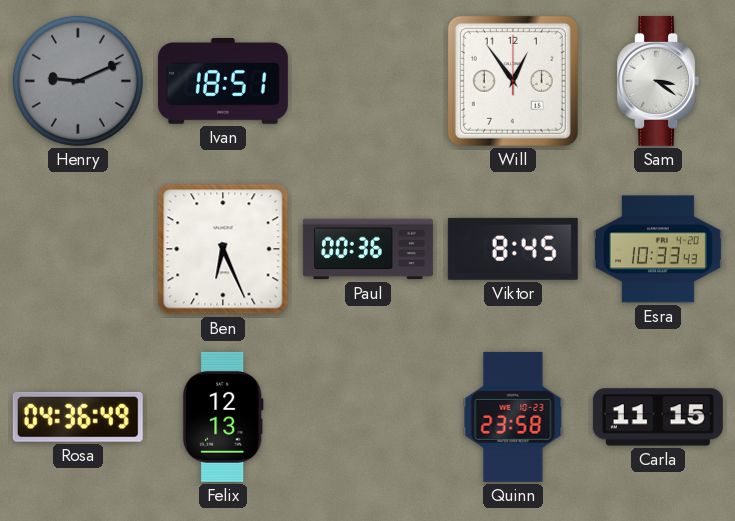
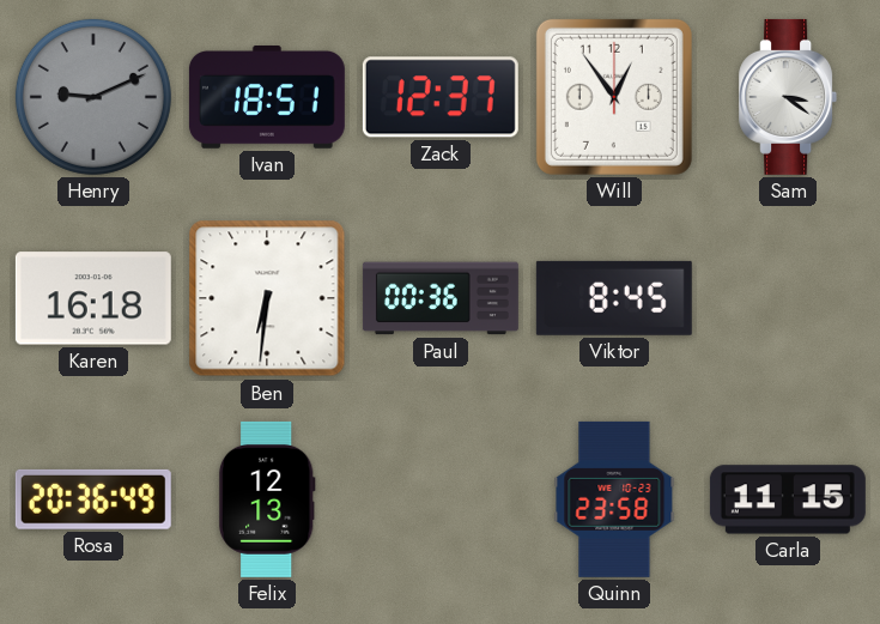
Zack: none -> 12:37 (441, 97)
Karen: none -> 16:18 (93, 298)
Ben: 6:26 -> 6:31 (267, 298)
Esra: 10:33 -> none (658, 249)
Rosa: 04:36 -> 20:36 (93, 499)
